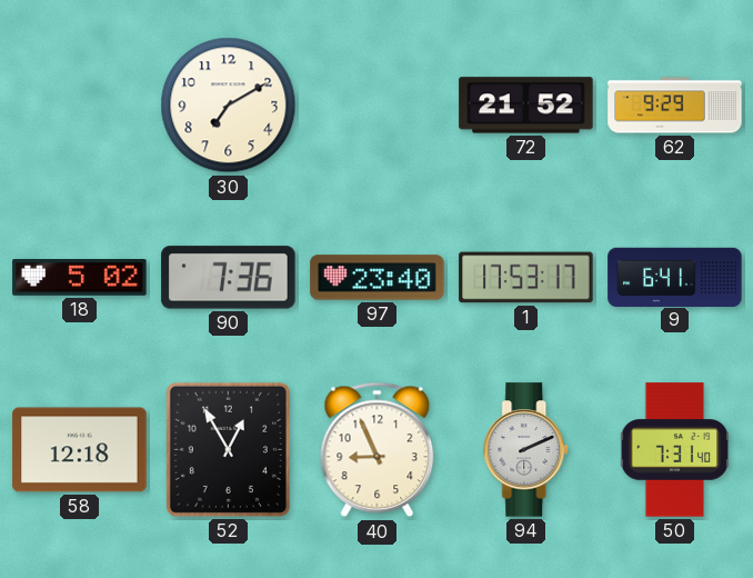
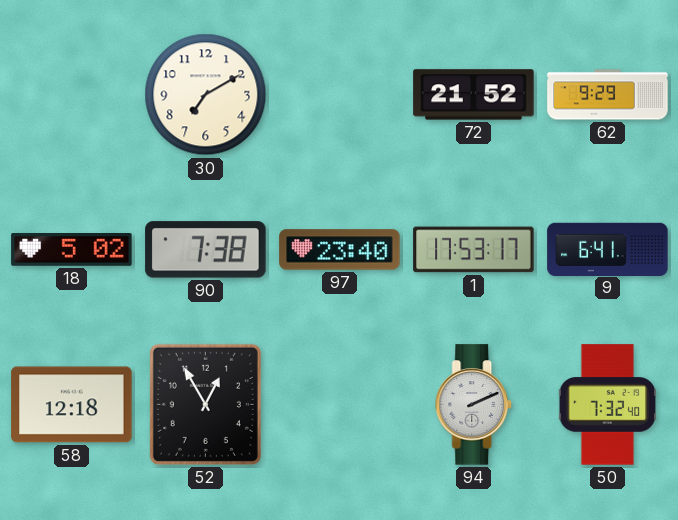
90: 7:36 -> 7:38 (206, 250)
40: 8:56 -> none (378, 450)
50: 7:31 -> 7:32 (608, 405)
